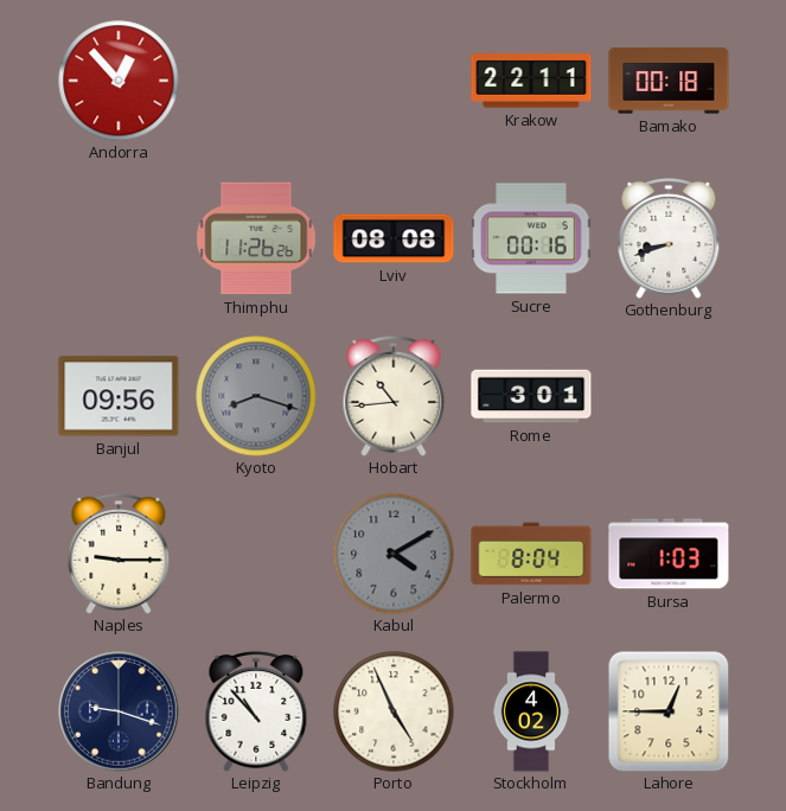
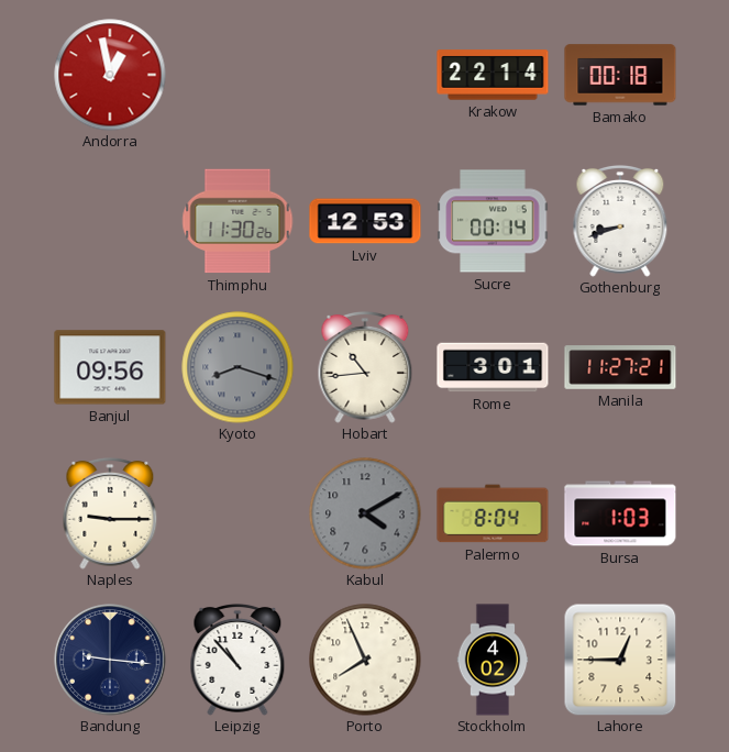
Andorra: 12:53 -> 12:58 (110, 75)
Krakow: 22:11 -> 22:14 (493, 75)
Thimphu: 11:26 -> 11:30 (238, 221)
Lviv: 08:08 -> 12:53 (365, 221)
Sucre: 00:16 -> 00:14 (493, 221)
Manila: none -> 11:27 (620, 367)
Bandung: 9:18 -> 9:16 (110, 660)
Porto: 4:56 -> 7:56 (365, 660)
